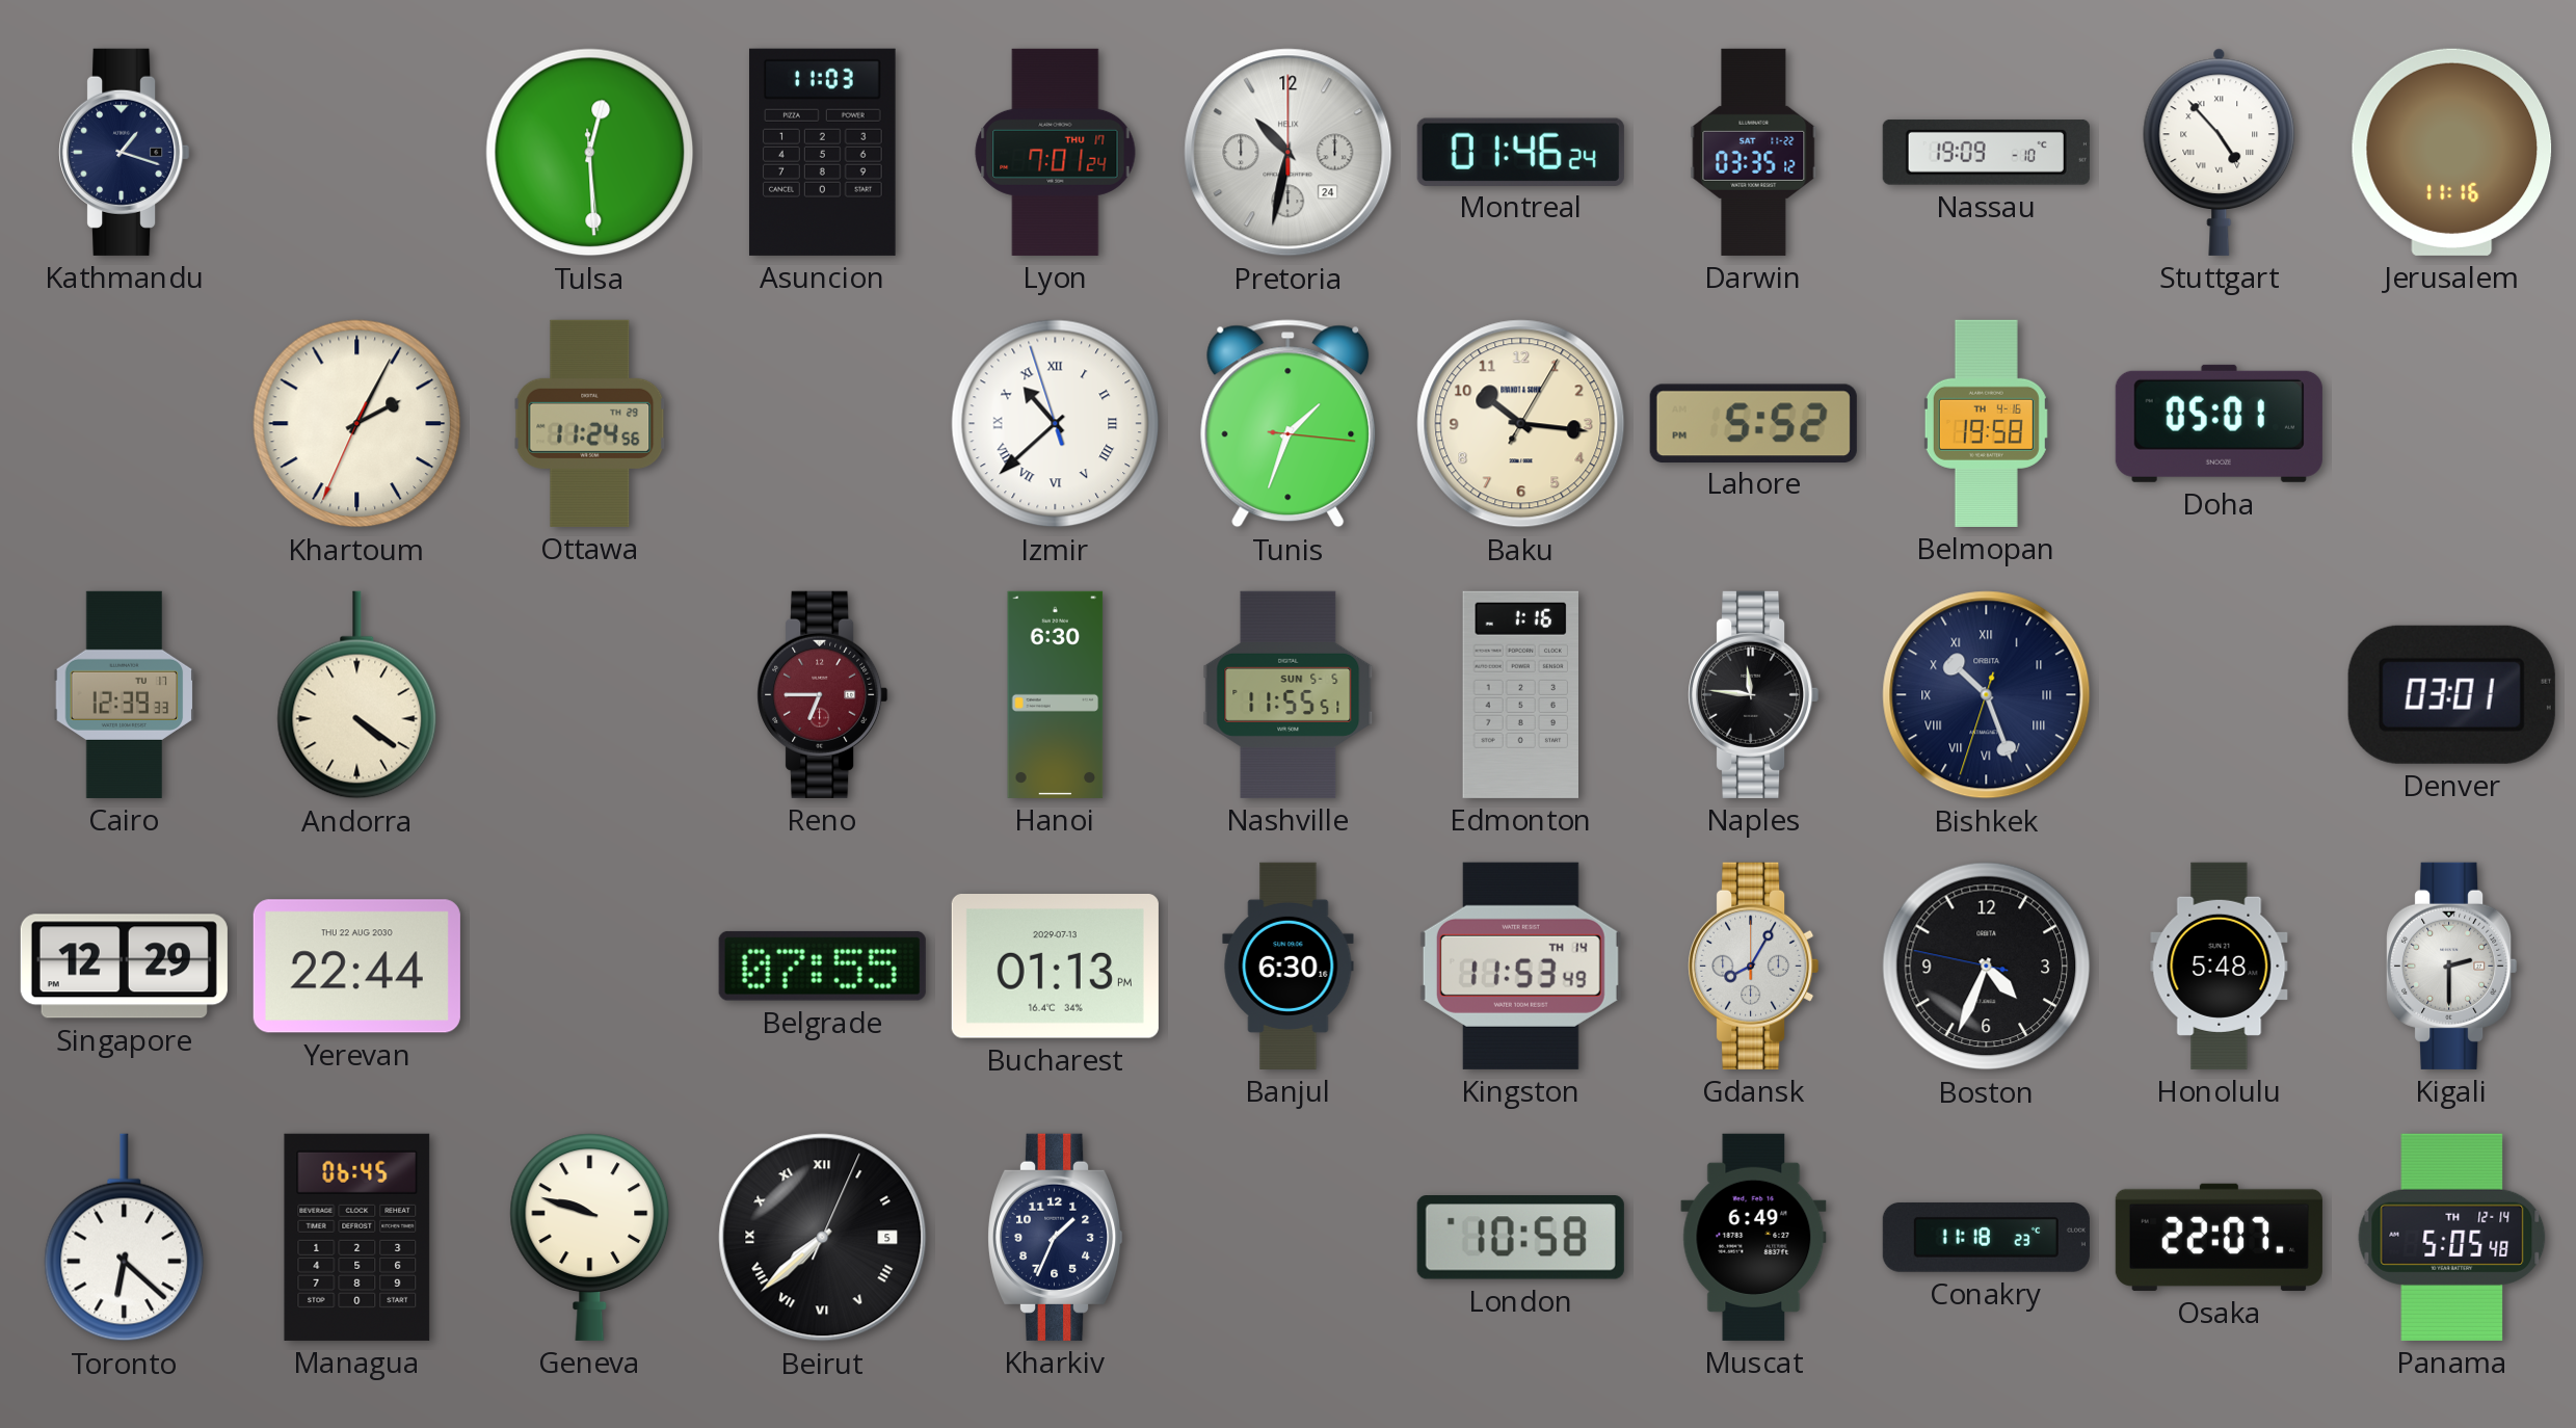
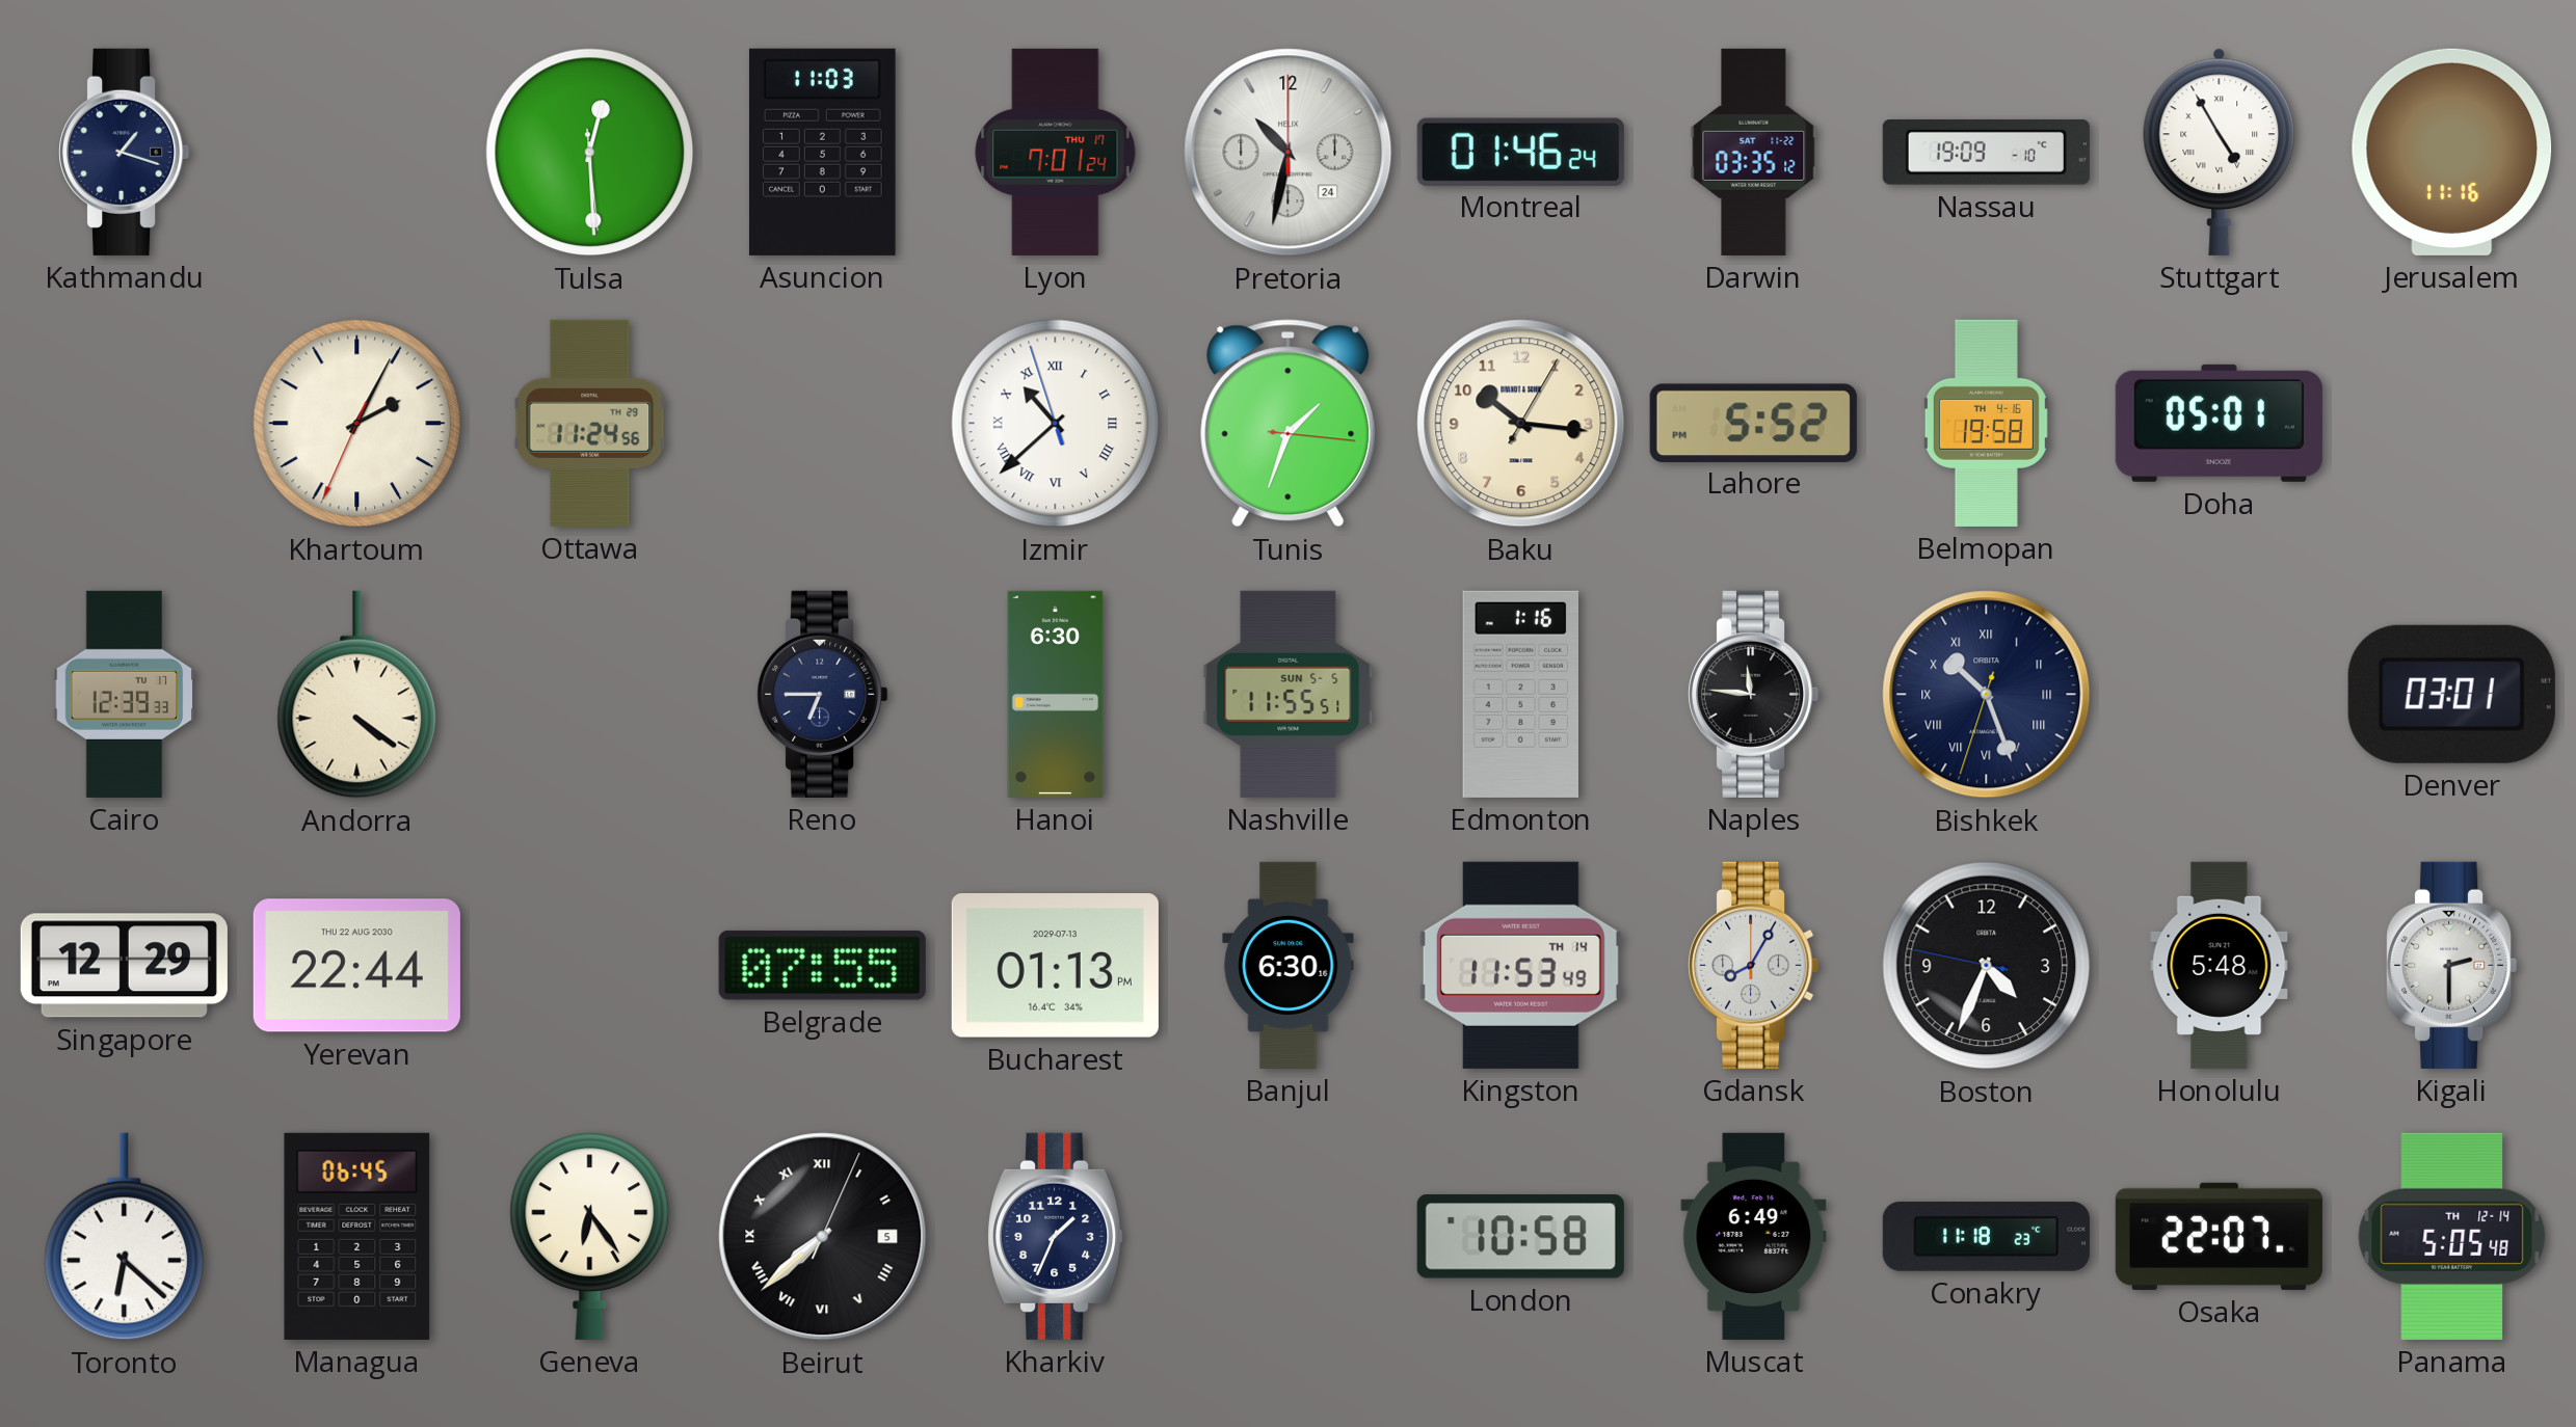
Stuttgart: 4:53 -> 4:55 (2220, 152)
Reno dial: burgundy -> navy (823, 694)
Geneva: 9:48 -> 6:24 (590, 1236)
